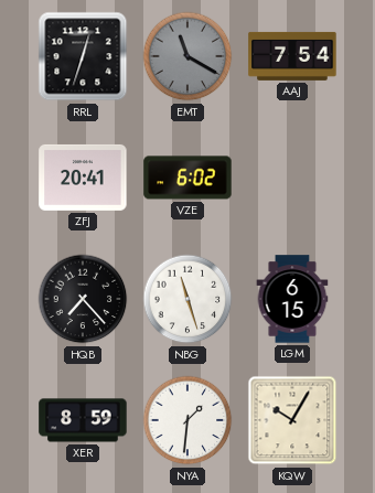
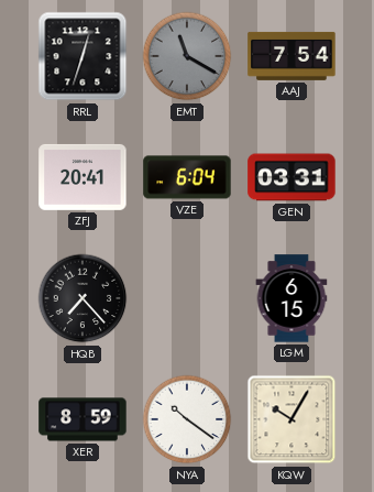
VZE: 6:02 -> 6:04 (187, 177)
GEN: none -> 03:31 (291, 177)
NBG: 11:27 -> none (187, 299)
NYA: 1:31 -> 10:21 (187, 419)
